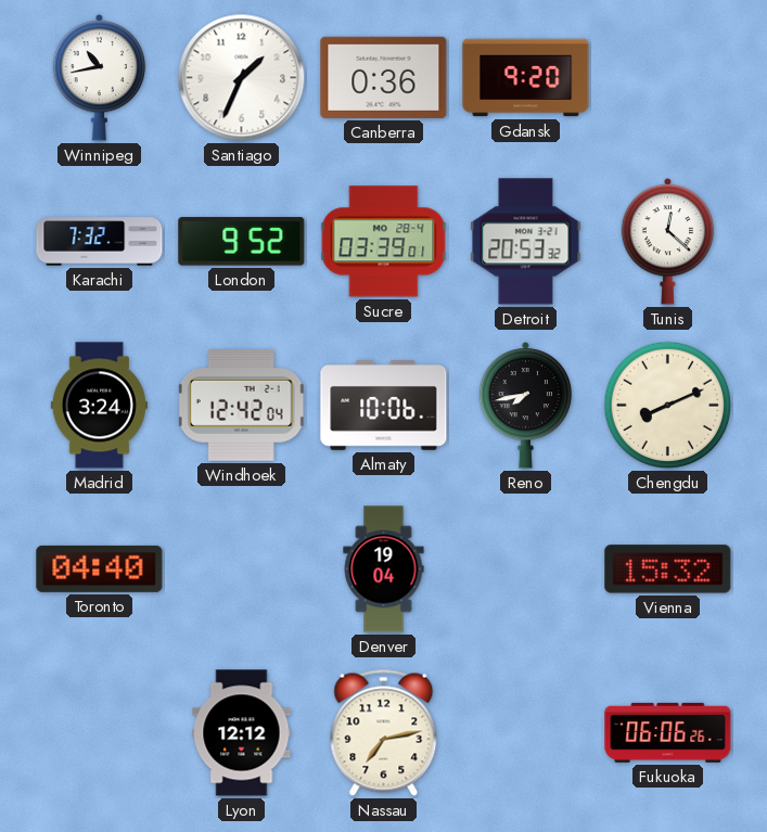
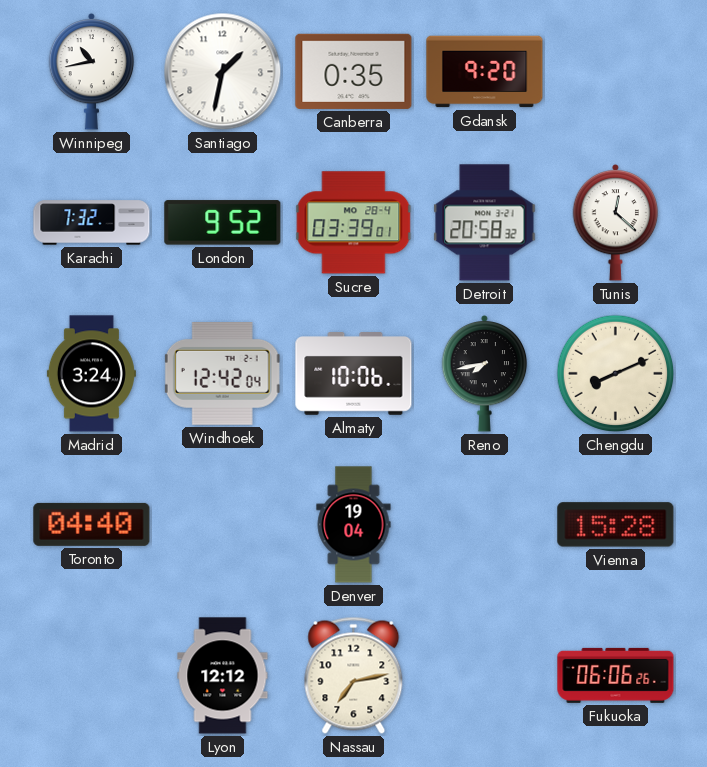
Santiago: 1:34 -> 1:32 (223, 72)
Canberra: 0:36 -> 0:35 (354, 71)
Detroit: 20:53 -> 20:58 (485, 223)
Vienna: 15:32 -> 15:28 (616, 525)
